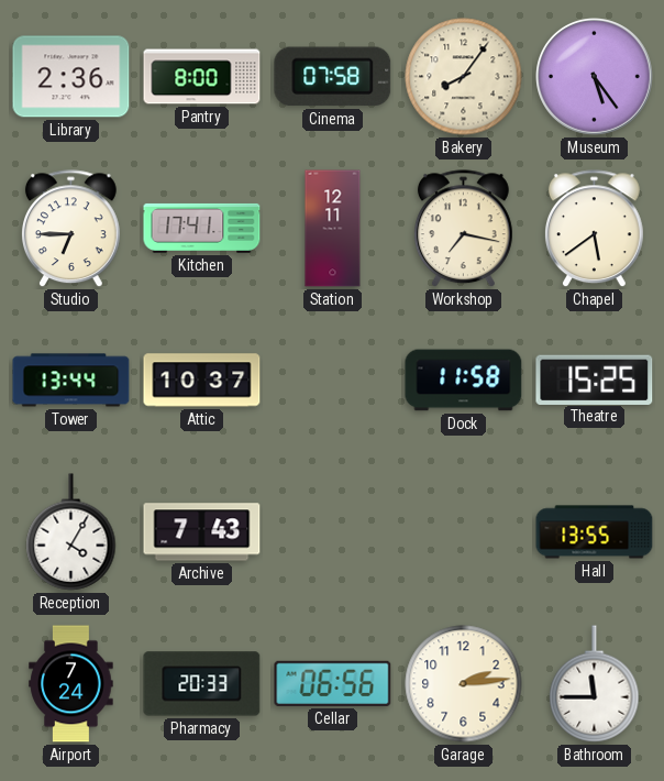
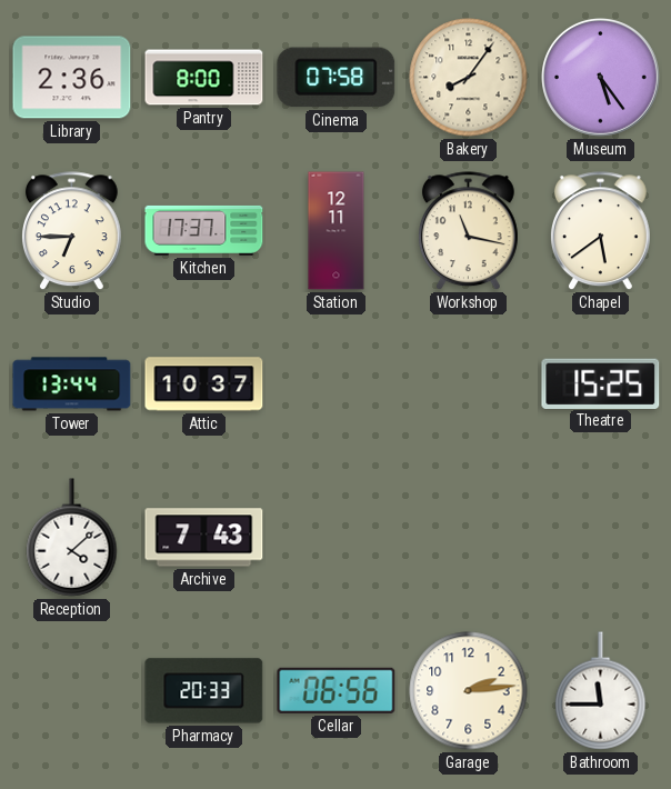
Kitchen: 17:41 -> 17:37 (204, 230)
Workshop: 7:17 -> 11:17 (468, 231)
Dock: 11:58 -> none (464, 381)
Reception: 4:05 -> 4:08 (72, 538)
Hall: 13:55 -> none (595, 532)
Airport: 7:24 -> none (71, 684)
